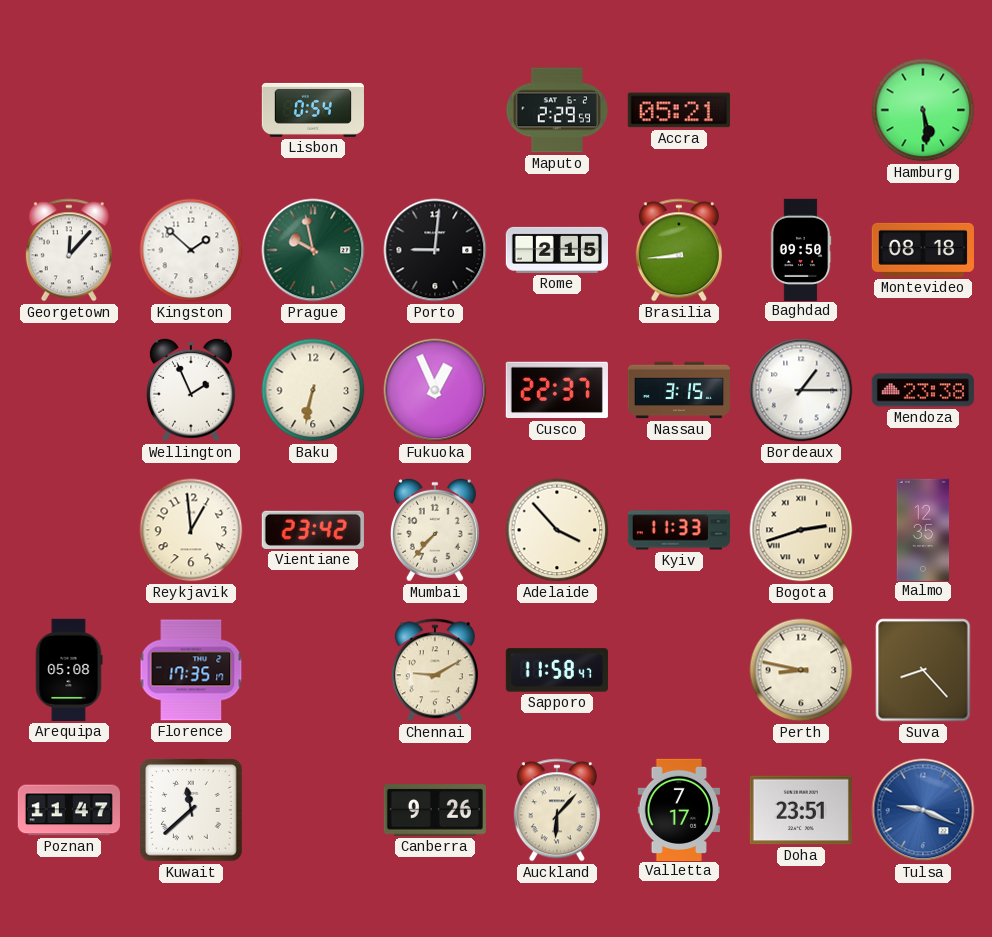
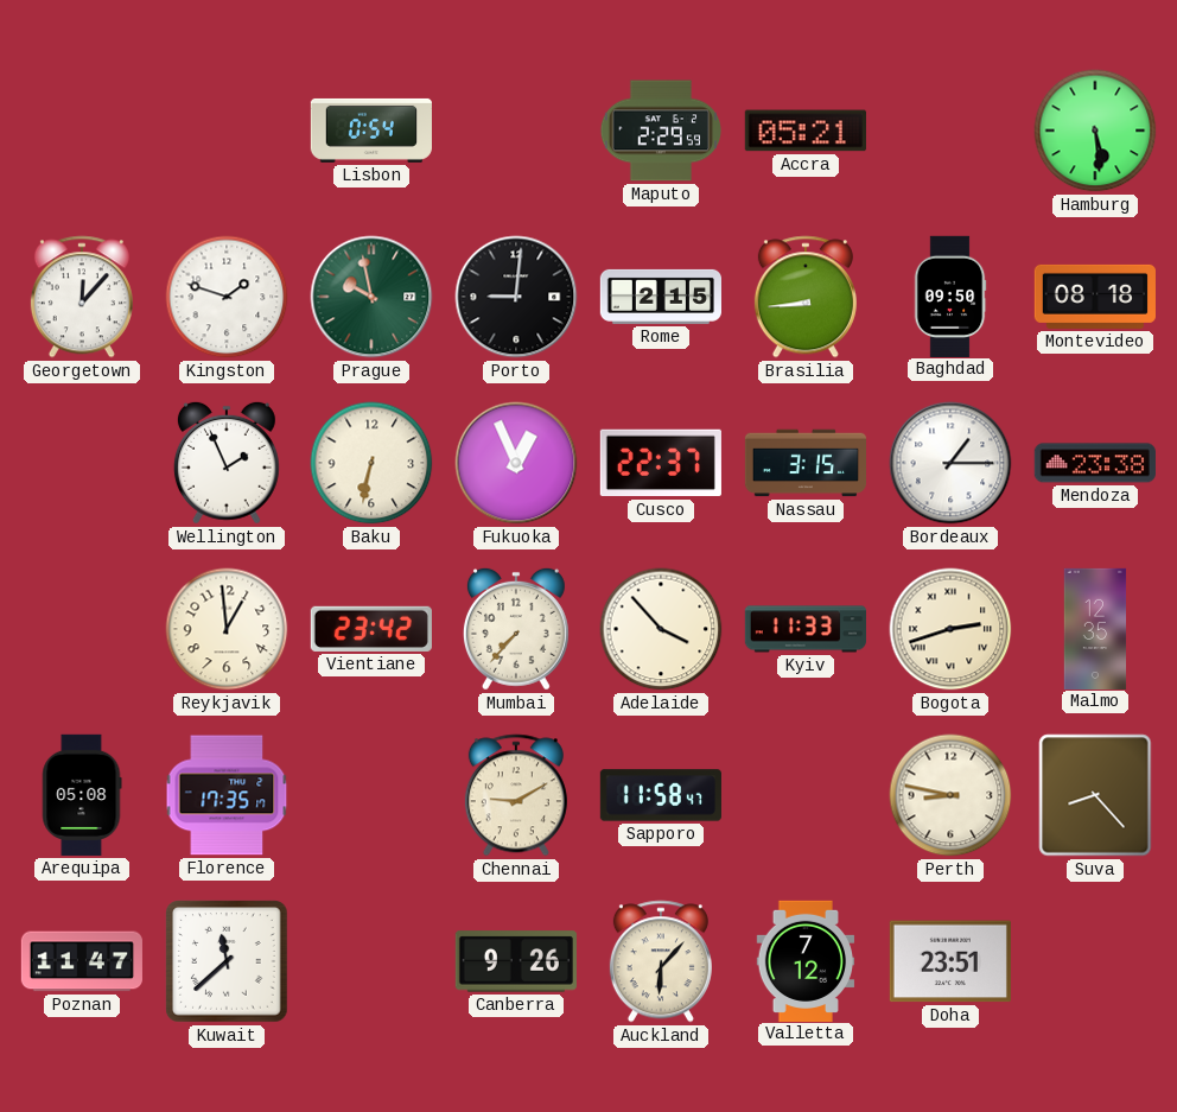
Kingston: 1:52 -> 1:48 (227, 297)
Valletta: 7:17 -> 7:12 (806, 960)
Tulsa: 9:19 -> none (923, 810)
